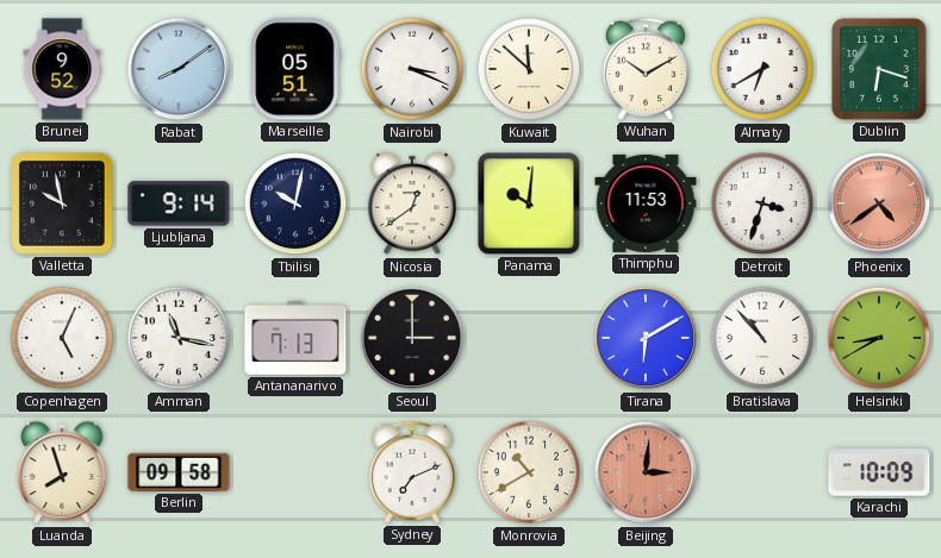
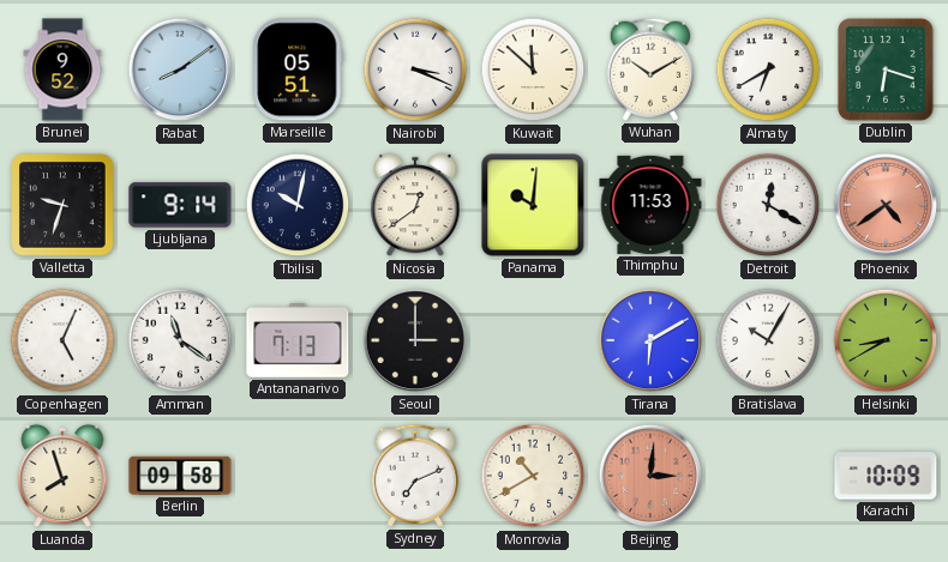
Valletta: 9:58 -> 9:33 (64, 206)
Detroit: 3:33 -> 12:20 (768, 205)
Amman: 11:17 -> 11:21 (180, 340)
Bratislava: 10:53 -> 10:05 (768, 340)
